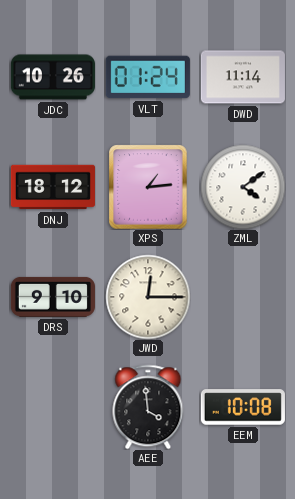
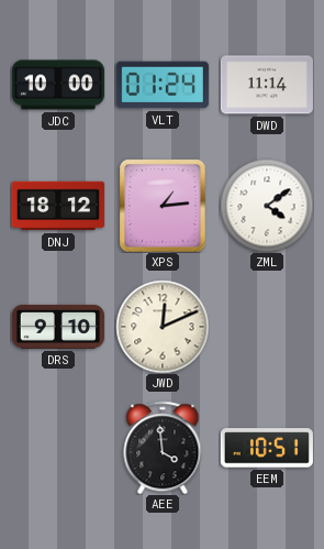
JDC: 10:26 -> 10:00 (58, 85)
JWD: 12:15 -> 12:11 (163, 327)
EEM: 10:08 -> 10:51 (267, 448)
